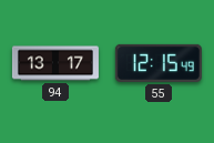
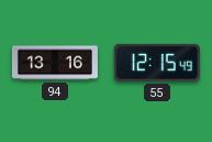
94: 13:17 -> 13:16 (55, 63)
